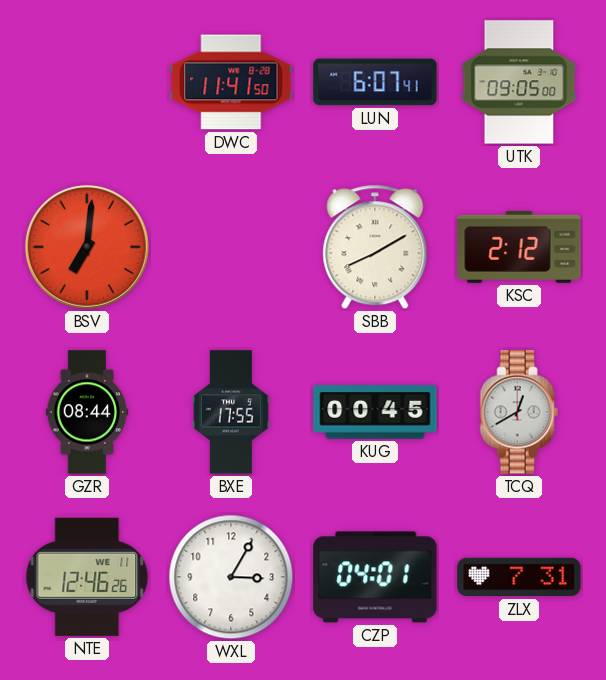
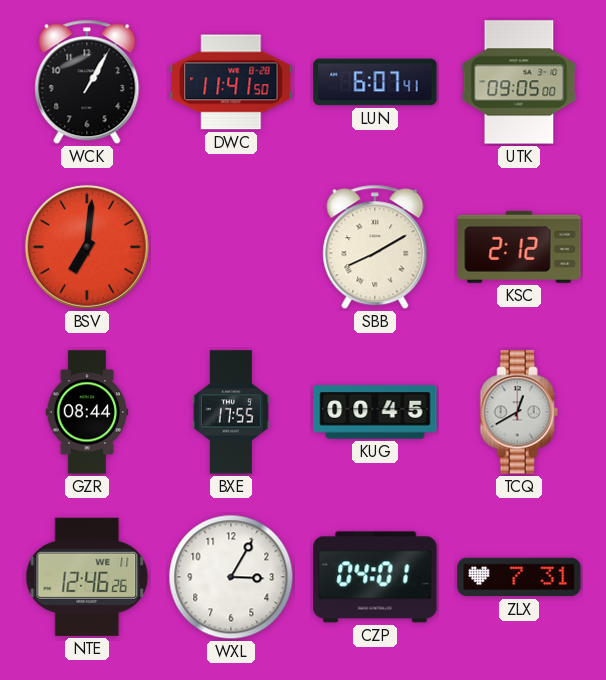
WCK: none -> 1:05 (87, 82)
